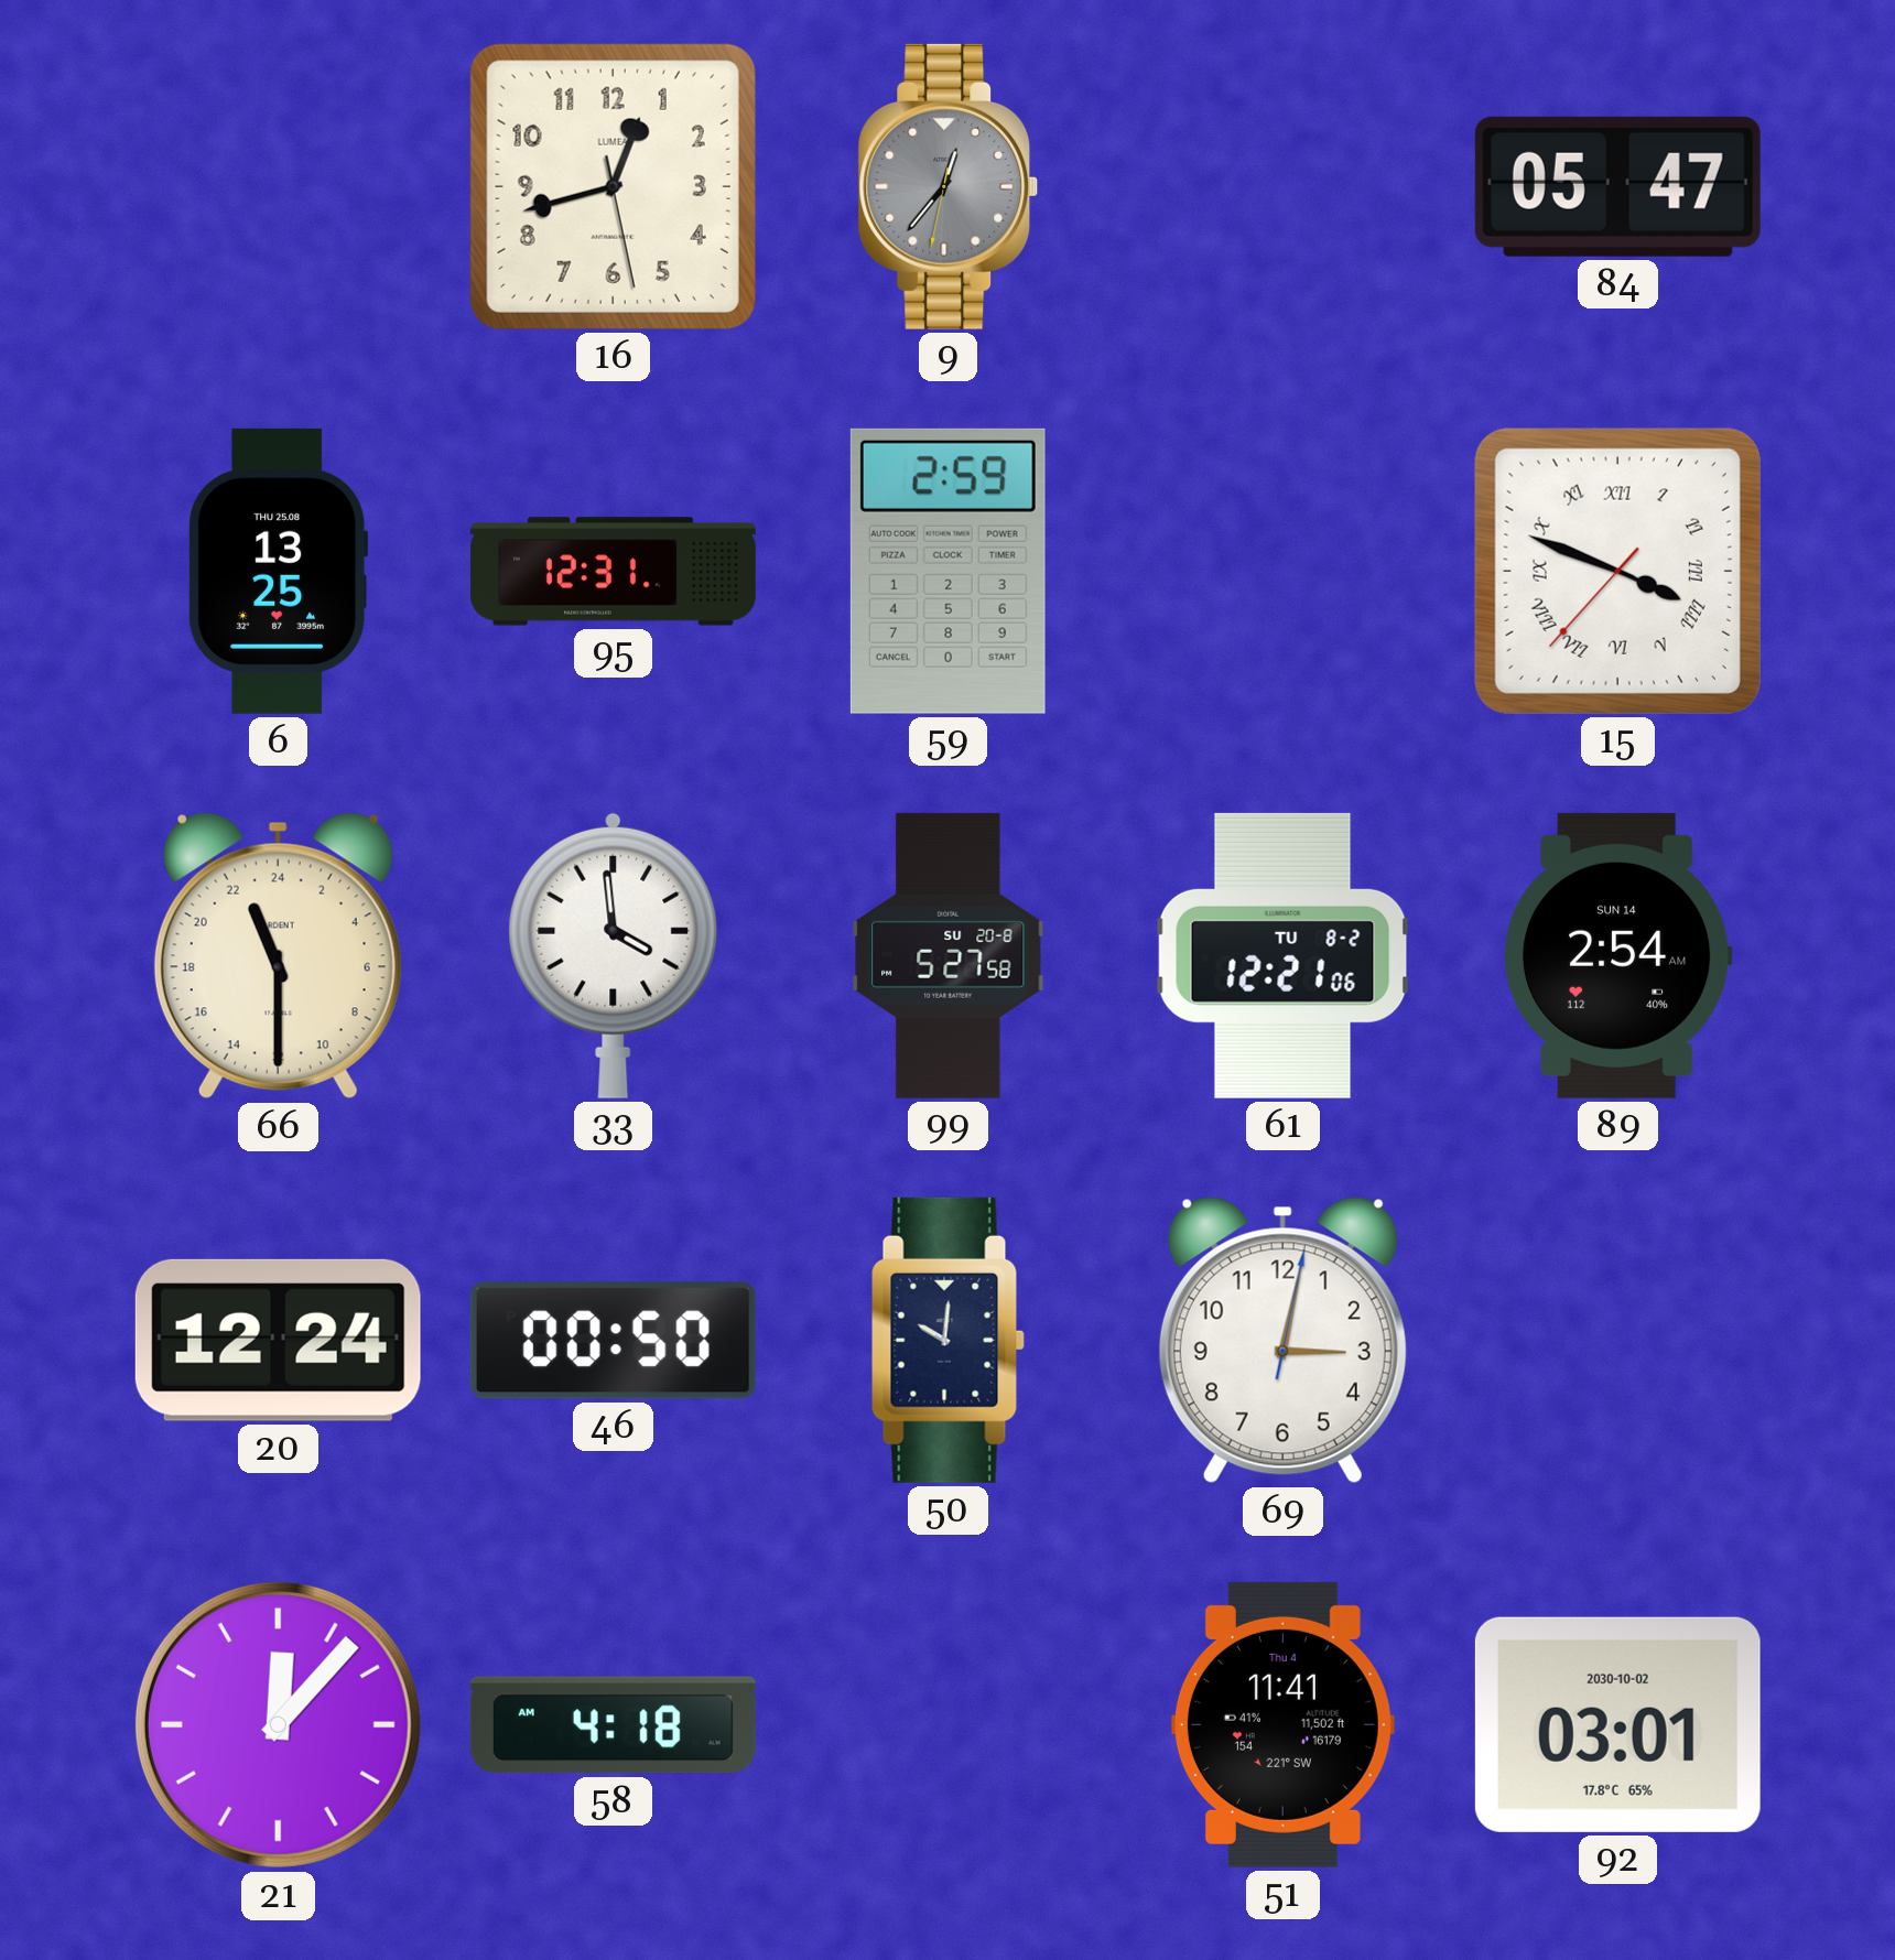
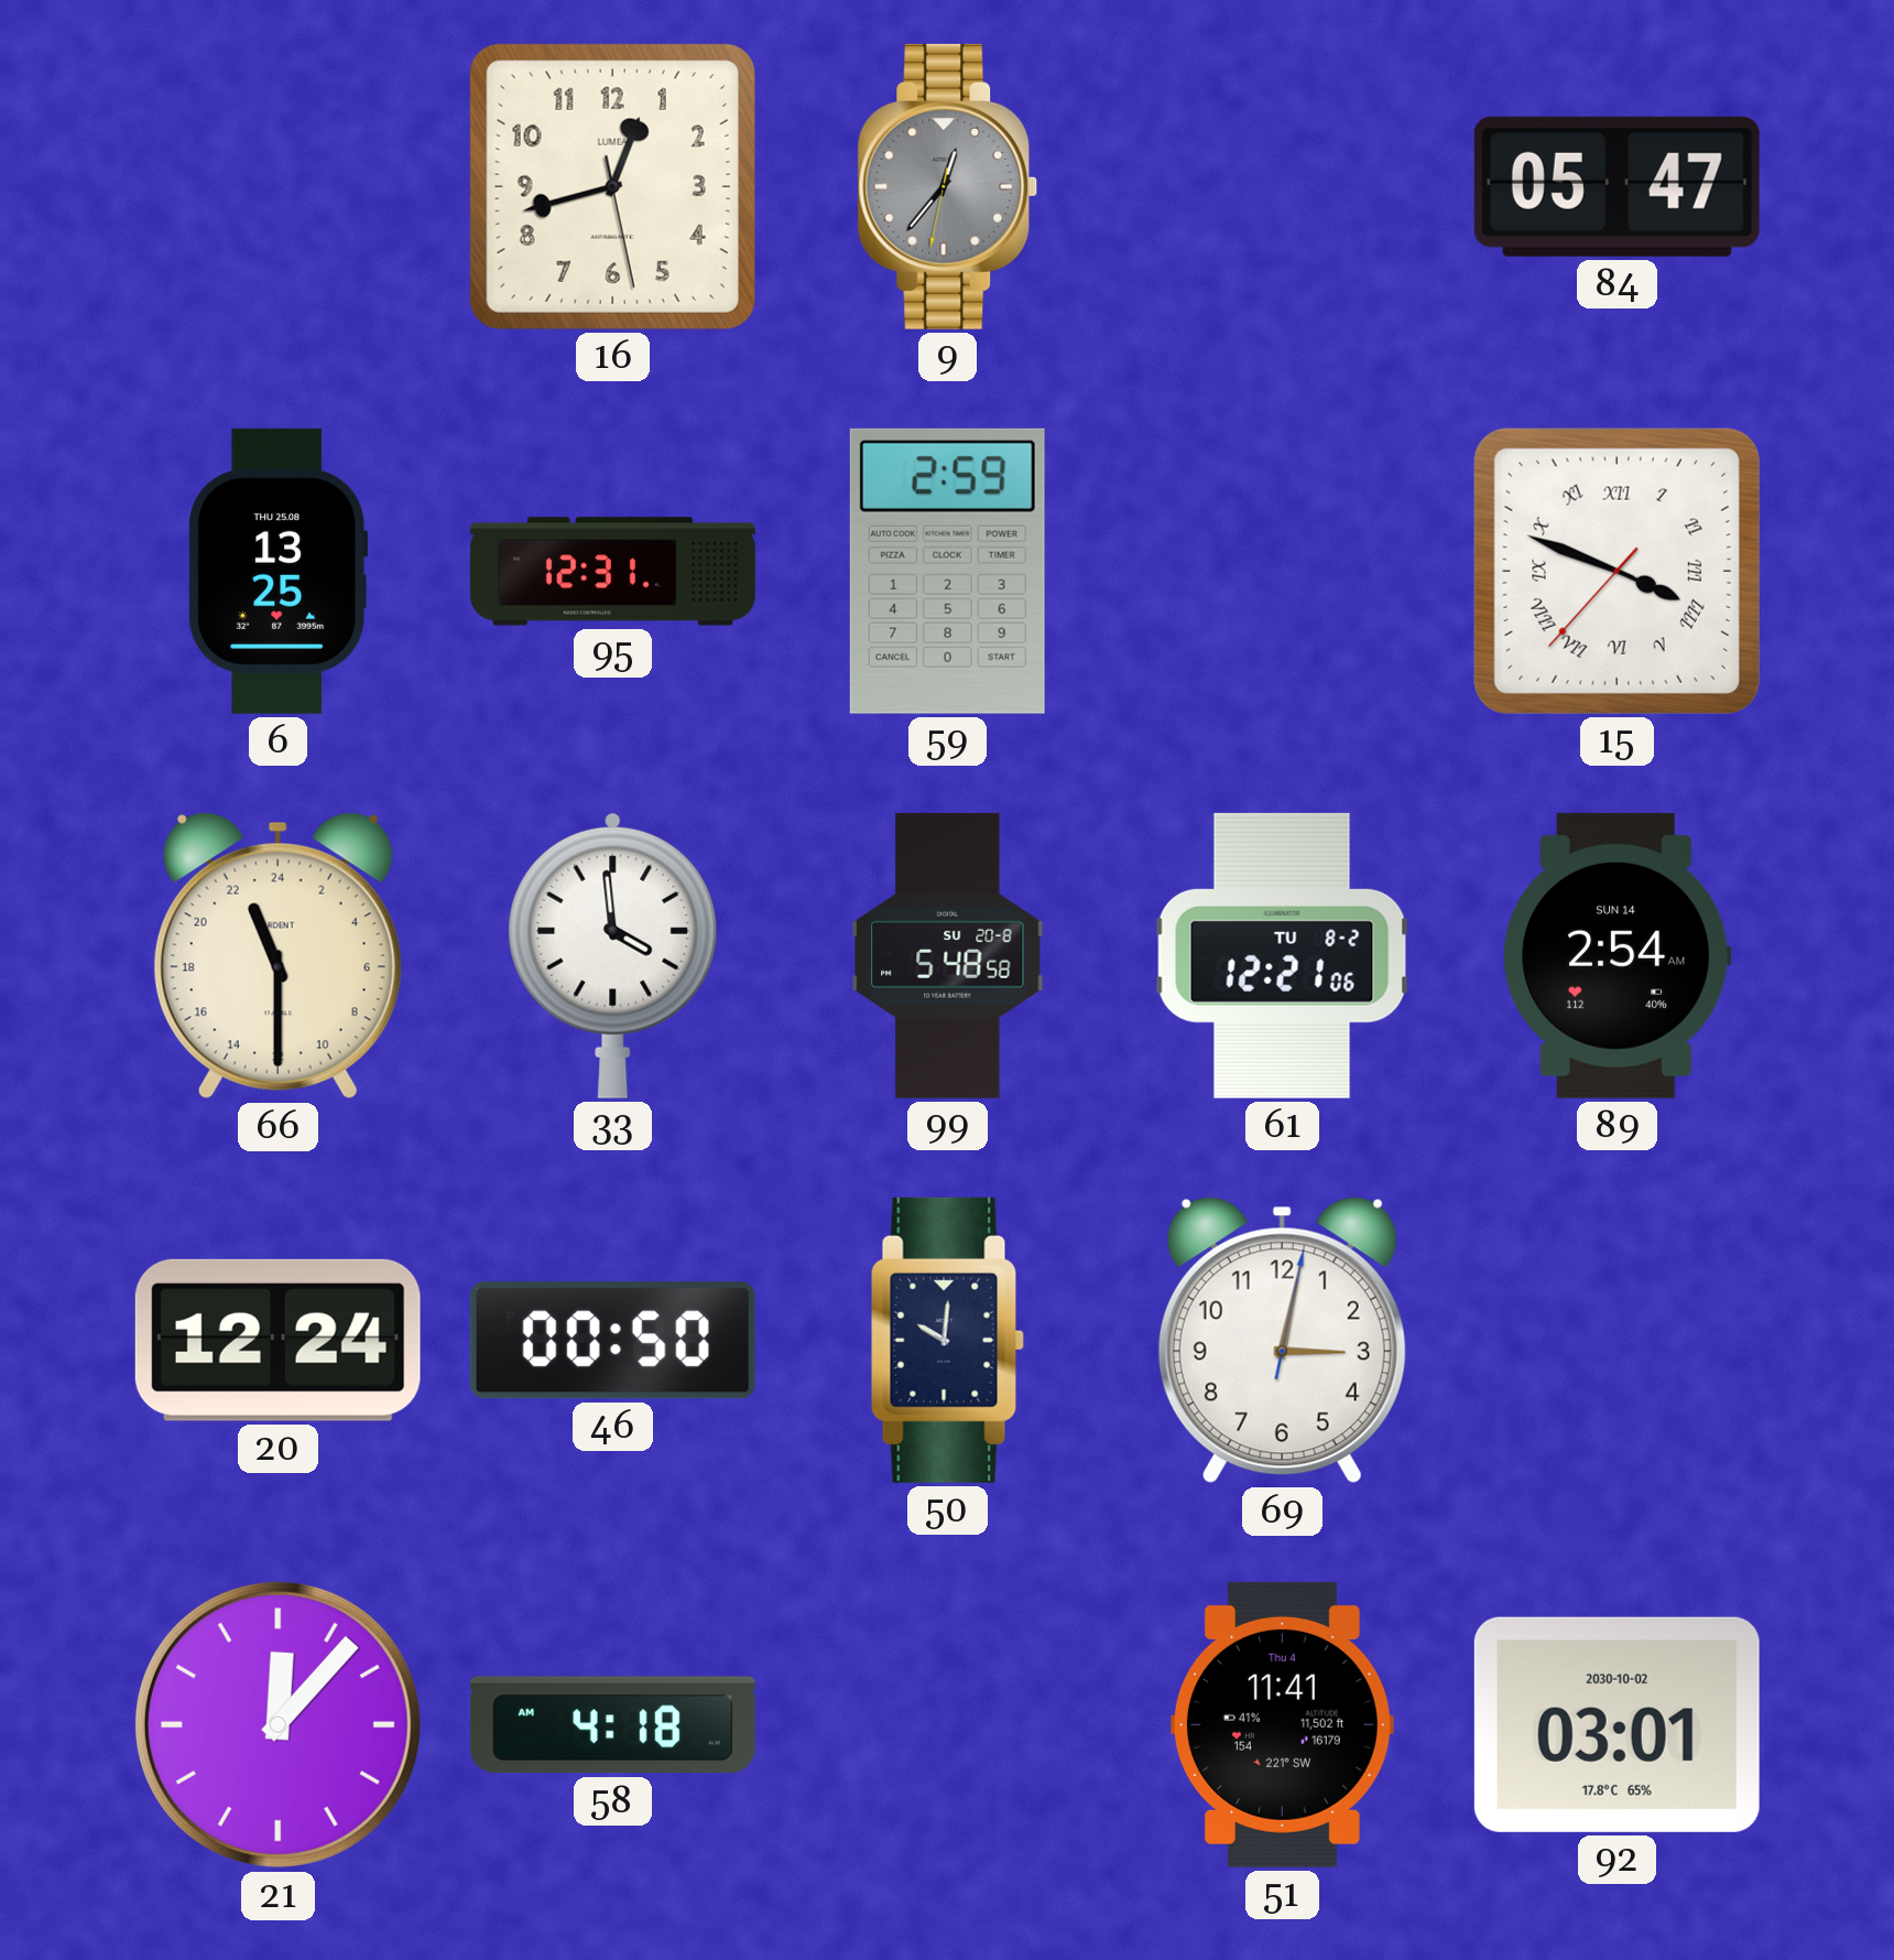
99: 5:27 -> 5:48 (948, 955)
